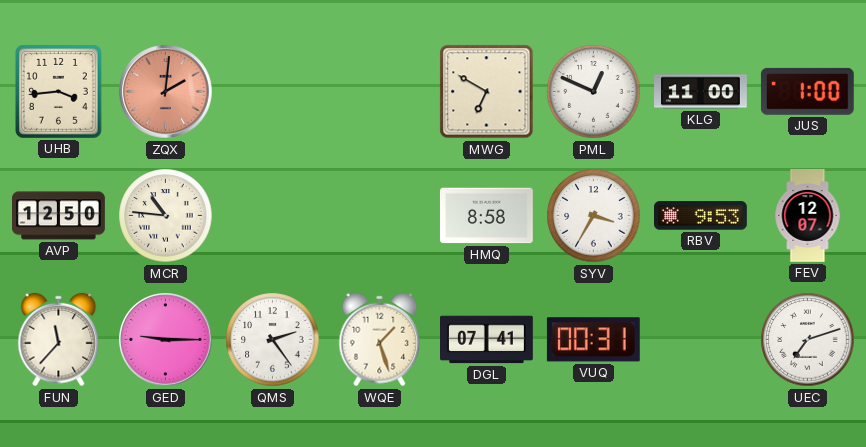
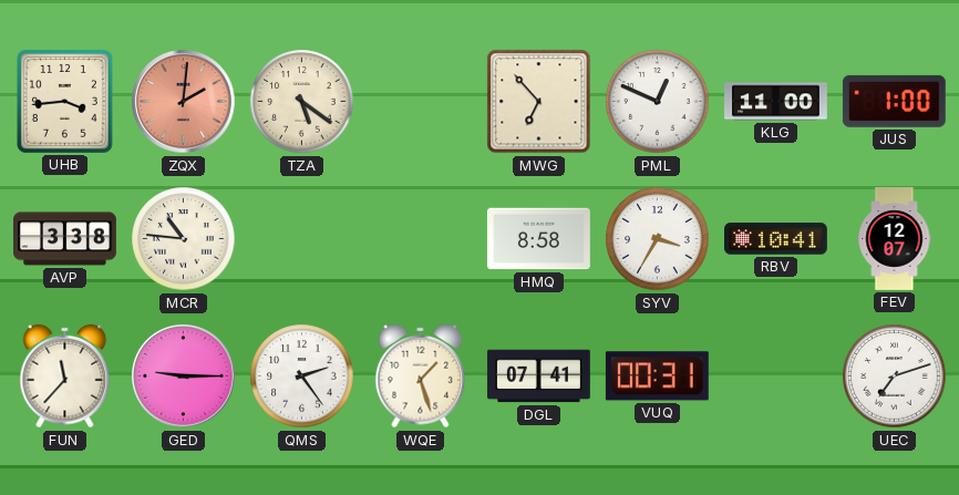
TZA: none -> 5:21 (302, 102)
MWG: 6:50 -> 6:53 (539, 102)
AVP: 12:50 -> 3:38 (65, 239)
RBV: 9:53 -> 10:41 (776, 239)
